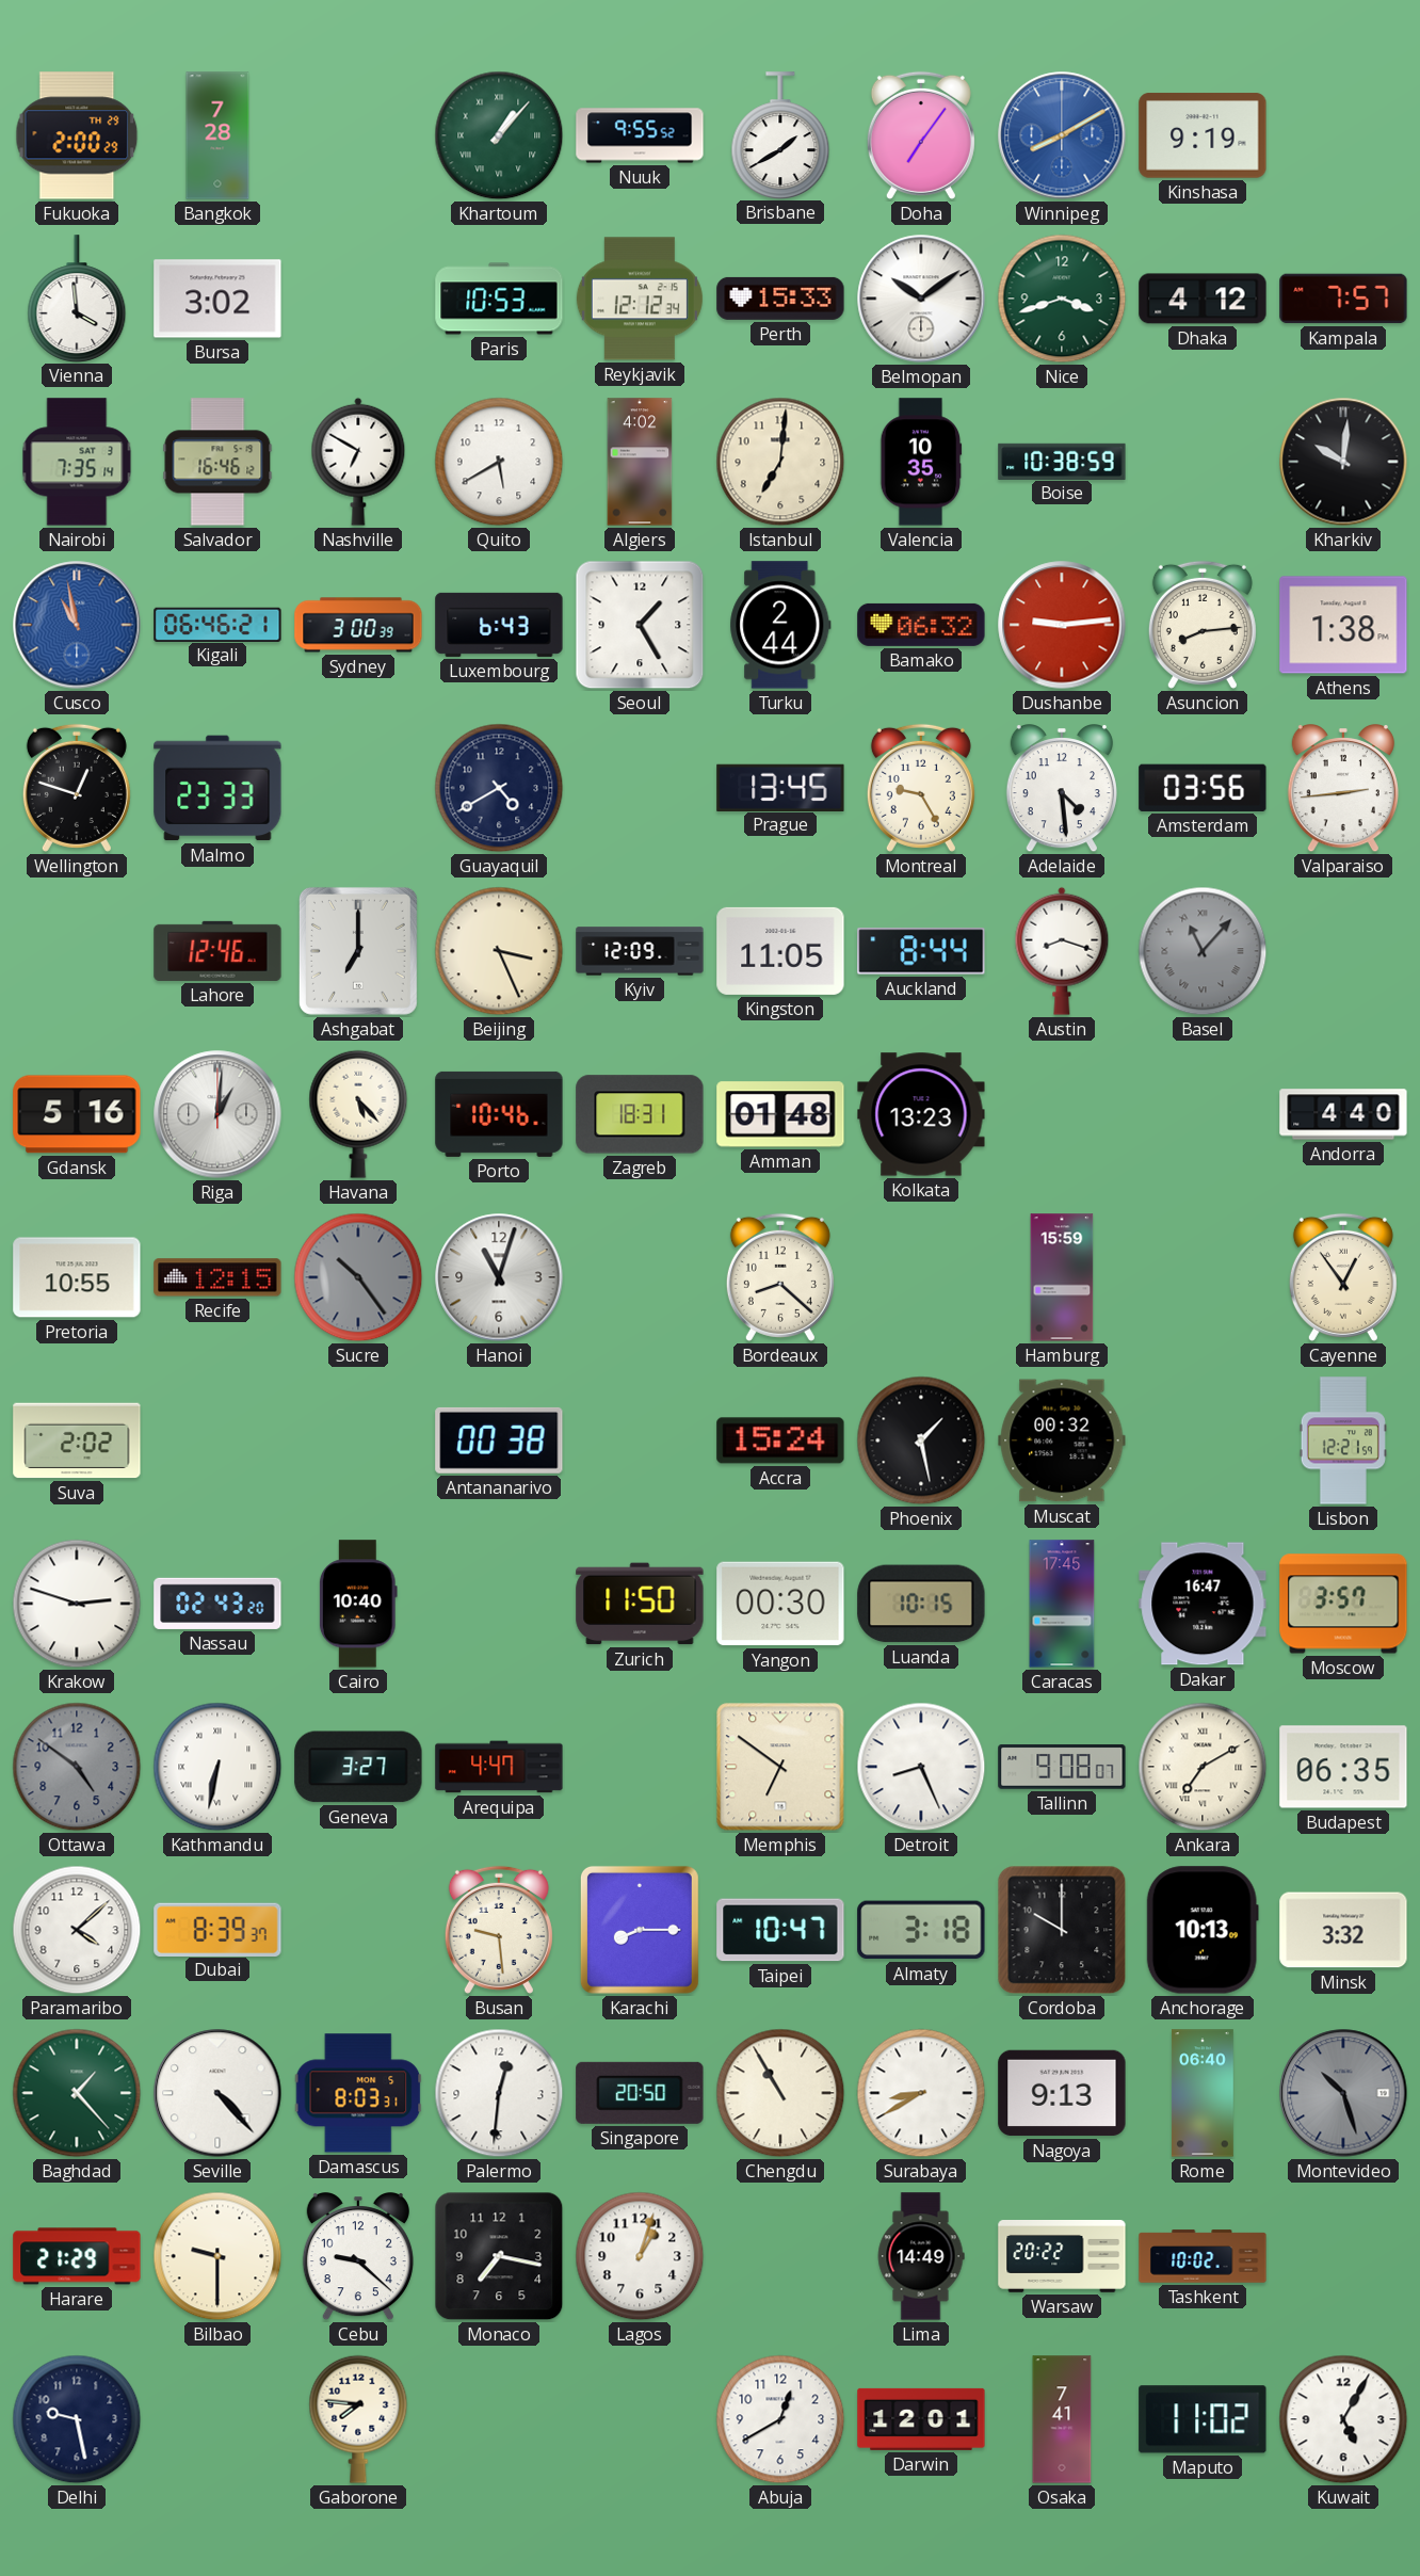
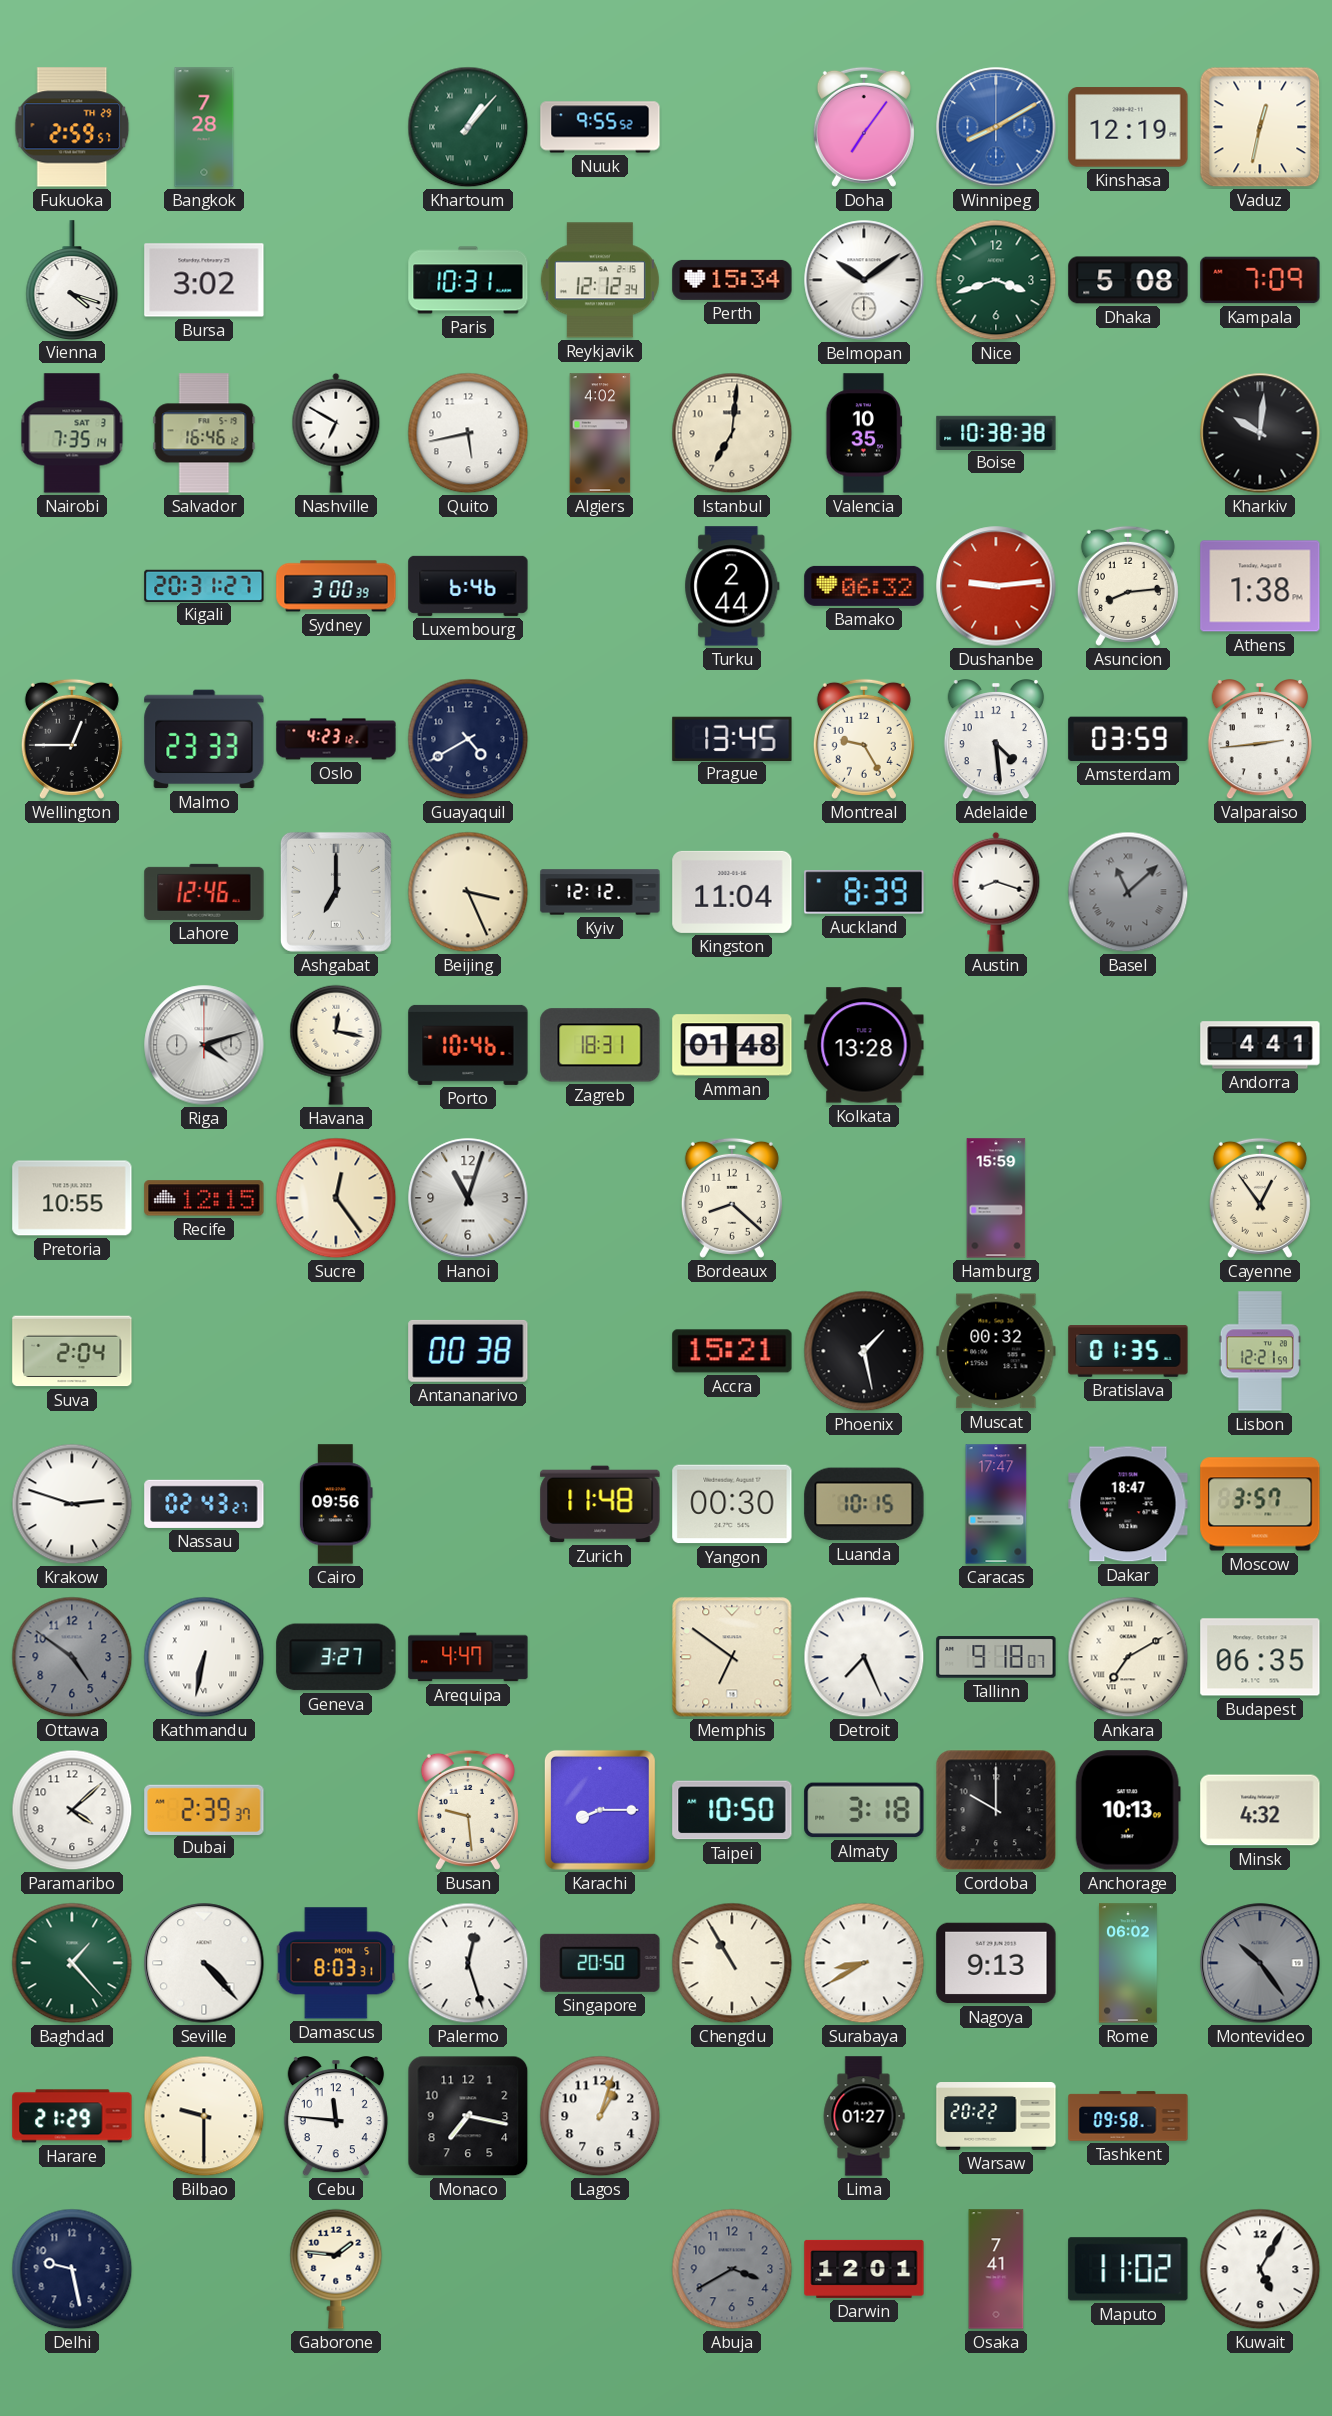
Fukuoka: 2:00 -> 2:59 (72, 127)
Brisbane: 1:40 -> none (780, 135)
Kinshasa: 9:19 -> 12:19 (1128, 127)
Vaduz: none -> 12:32 (1260, 127)
Vienna: 3:59 -> 4:18 (72, 280)
Paris: 10:53 -> 10:31 (468, 280)
Perth: 15:33 -> 15:34 (732, 280)
Dhaka: 4:12 -> 5:08 (1128, 280)
Kampala: 7:57 -> 7:09 (1260, 280)
Quito: 5:40 -> 5:43 (468, 433)
Boise: 10:38:59 -> 10:38:38 (996, 432)
Cusco: 10:58 -> none (77, 625)
Kigali: 06:46 -> 20:31 (204, 585)
Luxembourg: 6:43 -> 6:46 (468, 586)
Seoul: 1:25 -> none (640, 625)
Wellington: 12:48 -> 12:45 (72, 739)
Oslo: none -> 4:23 (336, 739)
Amsterdam: 03:56 -> 03:59 (1128, 739)
Kyiv: 12:09 -> 12:12 (600, 892)
Kingston: 11:05 -> 11:04 (732, 892)
Auckland: 8:44 -> 8:39 (864, 892)
Basel: 11:07 -> 11:08 (1128, 892)
Gdansk: 5:16 -> none (77, 1114)
Riga: 1:01 -> 4:12 (204, 1045)
Havana: 5:23 -> 12:17 (336, 1045)
Kolkata: 13:23 -> 13:28 (864, 1045)
Andorra: 4:40 -> 4:41 (1260, 1045)
Sucre: 10:24 -> 12:24 (336, 1198)
Sucre dial: grey -> cream (336, 1198)
Suva: 2:02 -> 2:04 (72, 1351)
Accra: 15:24 -> 15:21 (732, 1351)
Bratislava: none -> 01:35 (1128, 1351)
Nassau: 02:43:20 -> 02:43:27 (204, 1504)
Cairo: 10:40 -> 09:56 (336, 1504)
Zurich: 11:50 -> 11:48 (600, 1504)
Caracas: 17:45 -> 17:47 (996, 1504)
Dakar: 16:47 -> 18:47 (1128, 1504)
Detroit: 8:26 -> 7:26 (864, 1657)
Tallinn: 9:08 -> 9:18 (996, 1657)
Dubai: 8:39 -> 2:39 (204, 1809)
Taipei: 10:47 -> 10:50 (732, 1810)
Minsk: 3:32 -> 4:32 (1260, 1810)
Palermo: 12:31 -> 12:27 (468, 1963)
Rome: 06:40 -> 06:02 (1128, 1963)
Montevideo: 10:27 -> 10:24 (1260, 1963)
Cebu: 9:22 -> 11:46 (336, 2117)
Lima: 14:49 -> 01:27 (864, 2116)
Tashkent: 10:02 -> 09:58 (1128, 2116)
Gaborone: 7:46 -> 1:46 (336, 2269)
Abuja: 12:40 -> 3:40 (732, 2269)
Abuja dial: white -> grey (732, 2269)
